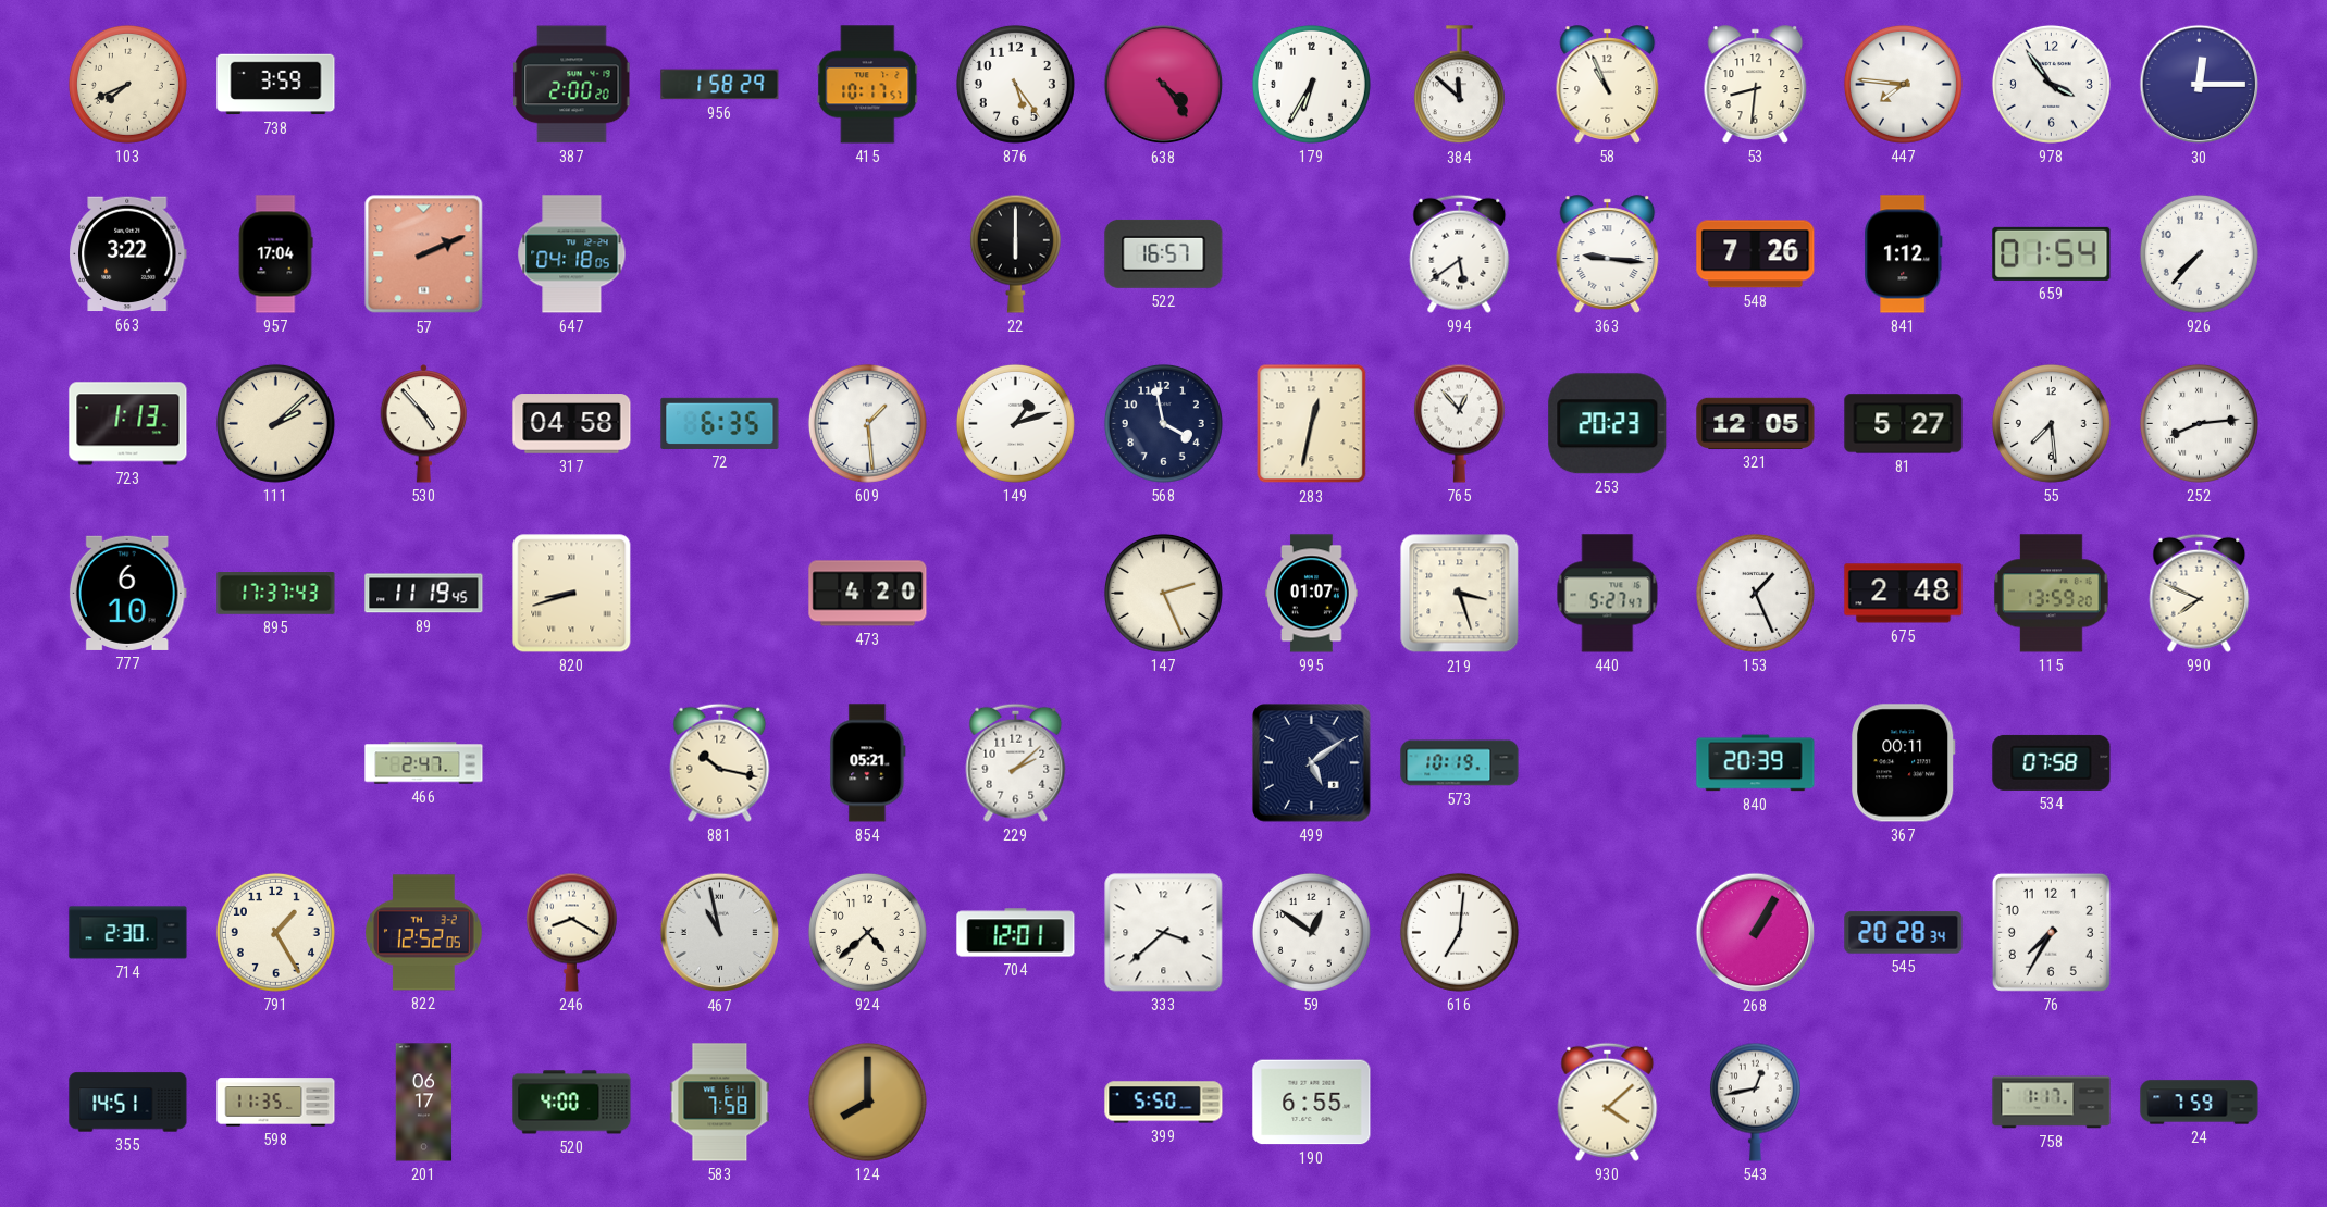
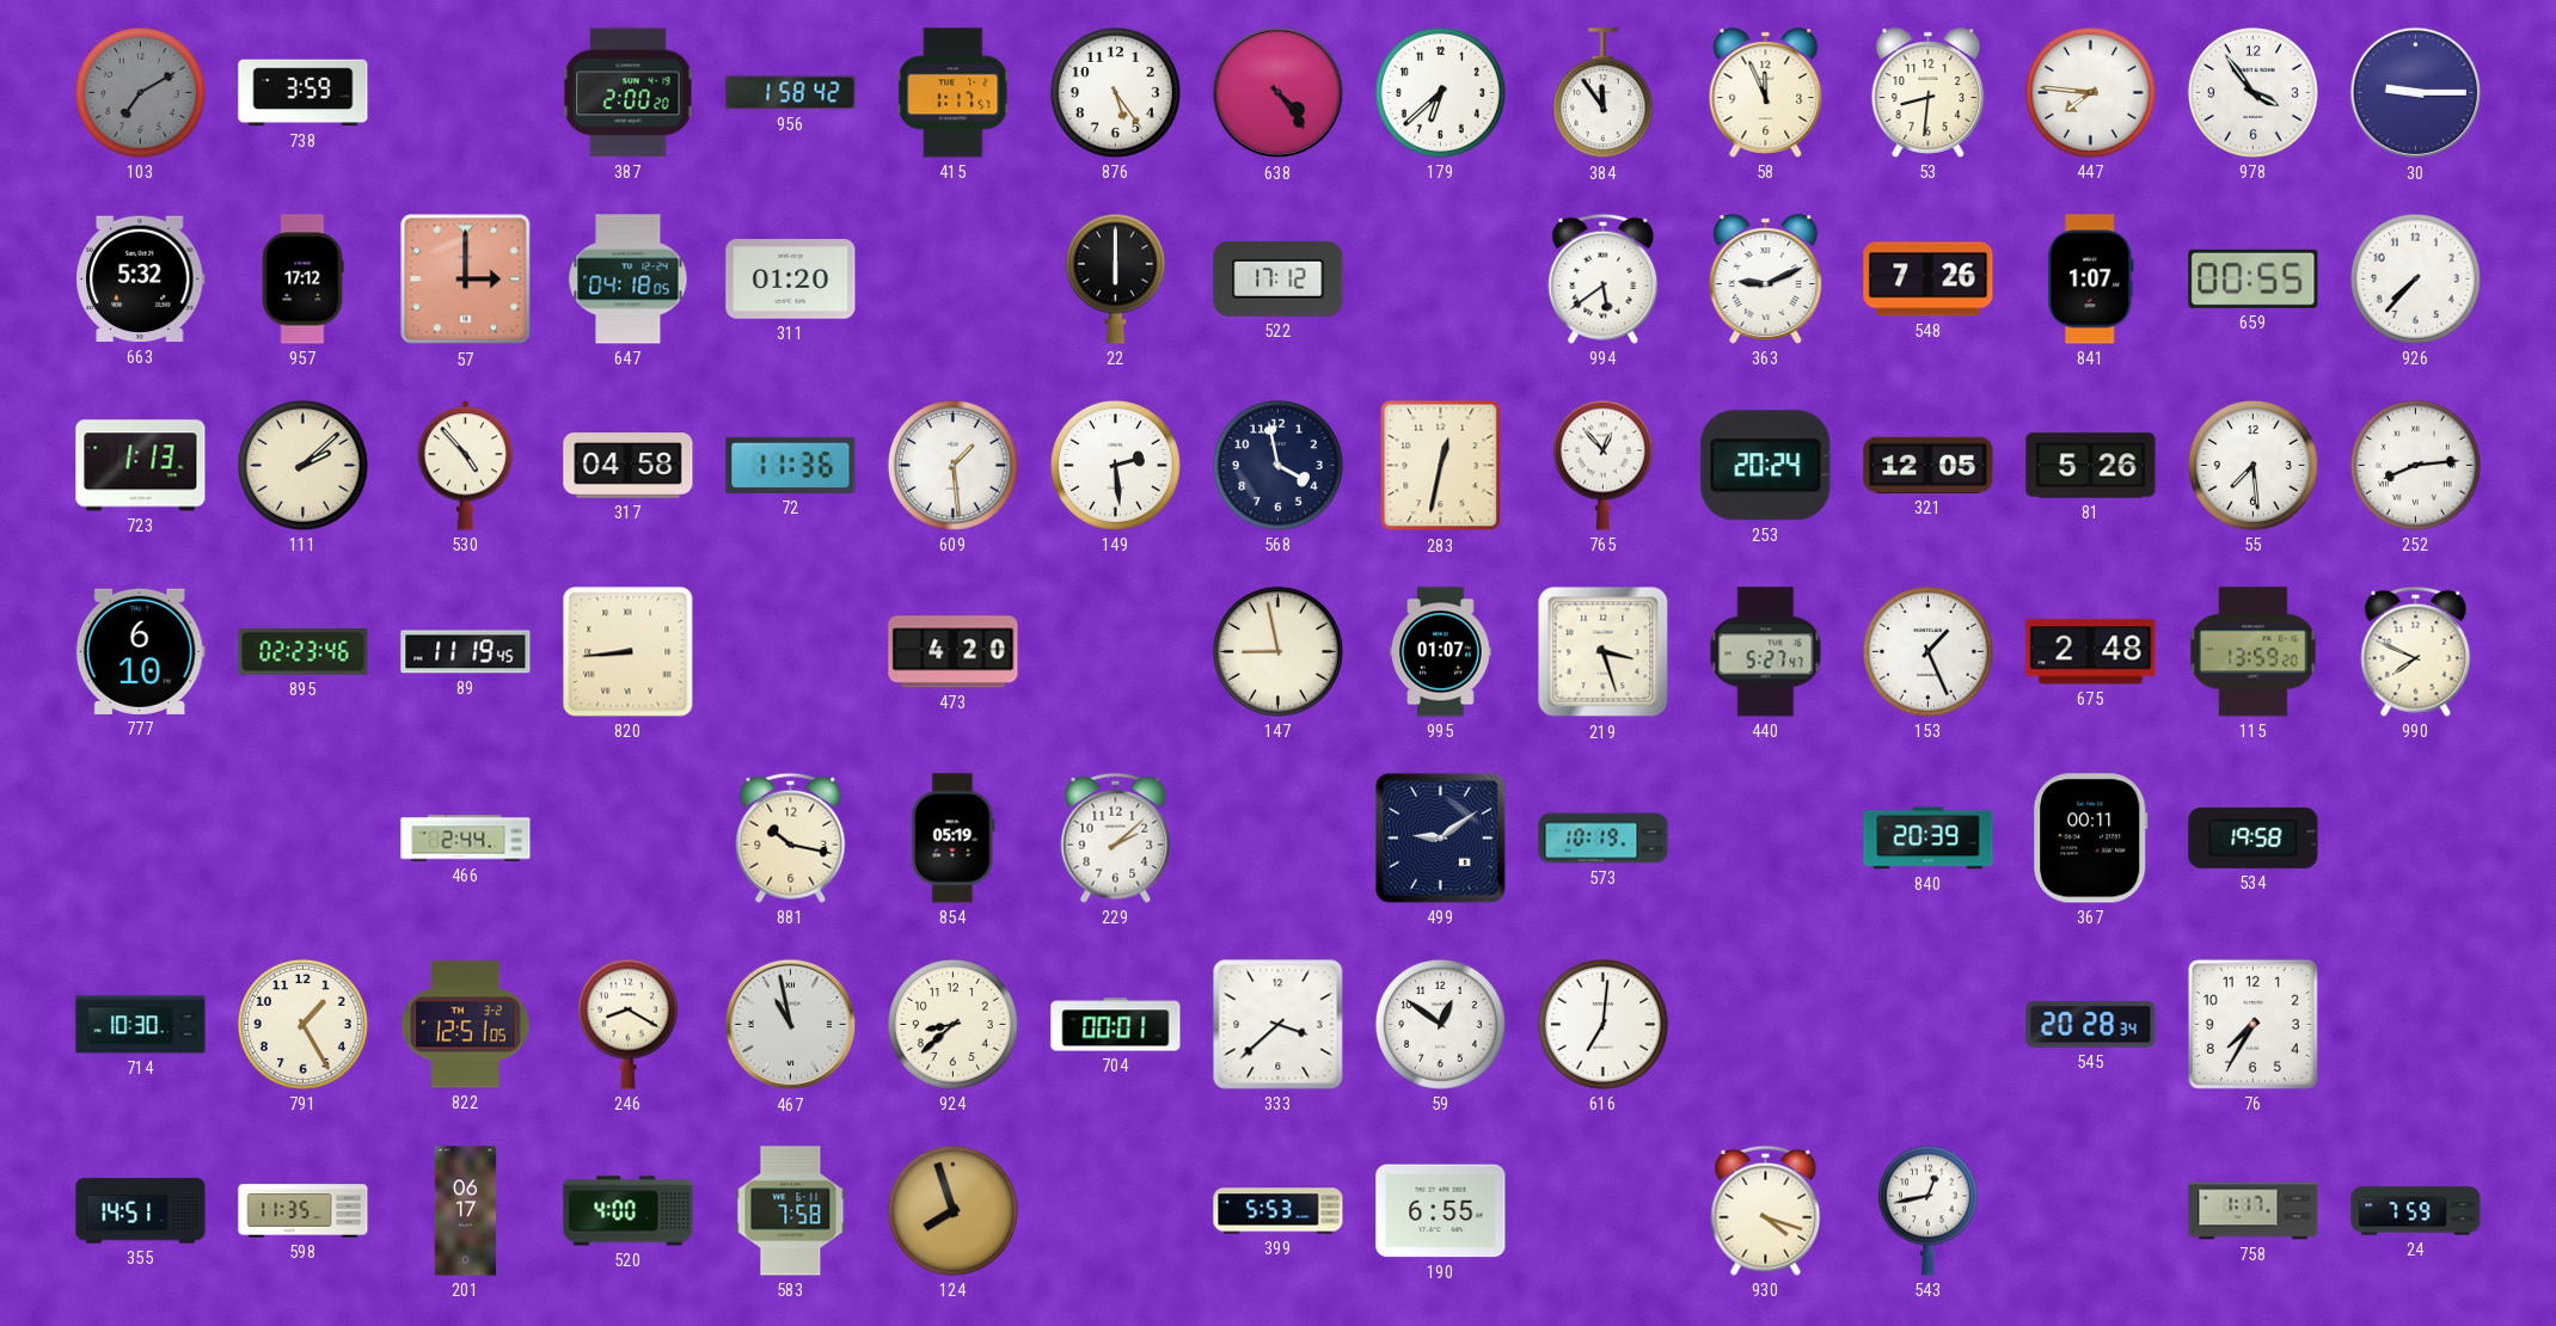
103: 7:41 -> 7:10 (140, 92)
103 dial: cream -> grey (140, 92)
956: 1:58:29 -> 1:58:42 (791, 93)
415: 10:17 -> 1:17 (954, 93)
179: 6:35 -> 6:38 (1440, 92)
384: 11:52 -> 11:54 (1602, 93)
58: 10:56 -> 11:56 (1766, 93)
30: 12:15 -> 9:15 (2416, 93)
663: 3:22 -> 5:32 (141, 280)
957: 17:04 -> 17:12 (302, 280)
57: 2:11 -> 3:00 (466, 280)
311: none -> 01:20 (791, 280)
522: 16:57 -> 17:12 (1279, 278)
363: 9:16 -> 9:11 (1766, 280)
841: 1:12 -> 1:07 (2091, 280)
659: 01:54 -> 00:55 (2254, 278)
72: 6:35 -> 11:36 (791, 465)
149: 1:12 -> 2:29 (1115, 465)
253: 20:23 -> 20:24 (1766, 466)
81: 5:27 -> 5:26 (2091, 466)
895: 17:37 -> 02:23 (304, 652)
820: 8:42 -> 8:44 (629, 652)
147: 2:26 -> 8:58 (1277, 651)
466: 2:47 -> 2:44 (466, 839)
854: 05:21 -> 05:19 (954, 839)
499: 5:09 -> 9:09 (1441, 839)
534: 07:58 -> 19:58 (2254, 837)
714: 2:30 -> 10:30 (141, 1025)
822: 12:52 -> 12:51 (466, 1025)
924: 4:38 -> 8:38 (952, 1024)
704: 12:01 -> 00:01 (1116, 1025)
268: 1:05 -> none (1756, 933)
124: 8:00 -> 7:57 (952, 1210)
399: 5:50 -> 5:53 (1279, 1211)
930: 4:08 -> 4:18 (1766, 1210)
